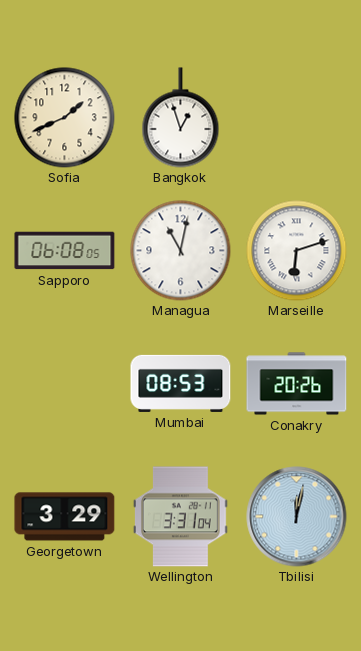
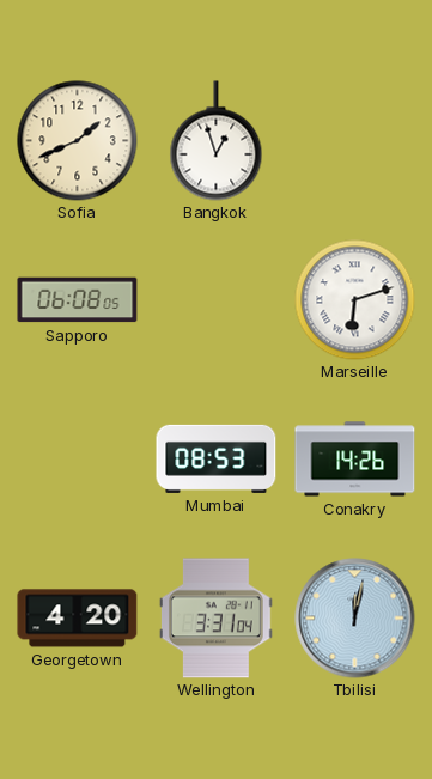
Managua: 11:02 -> none (181, 251)
Conakry: 20:26 -> 14:26 (355, 460)
Georgetown: 3:29 -> 4:20 (78, 619)
